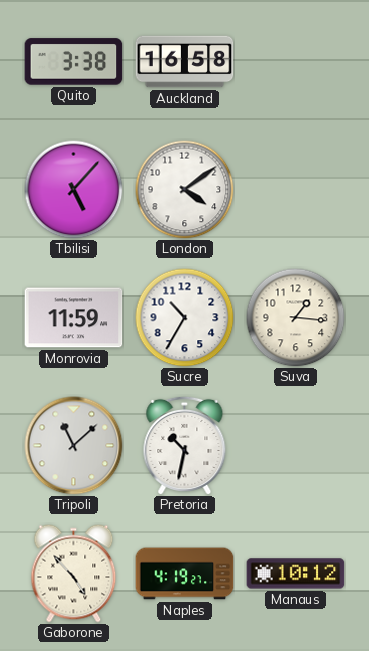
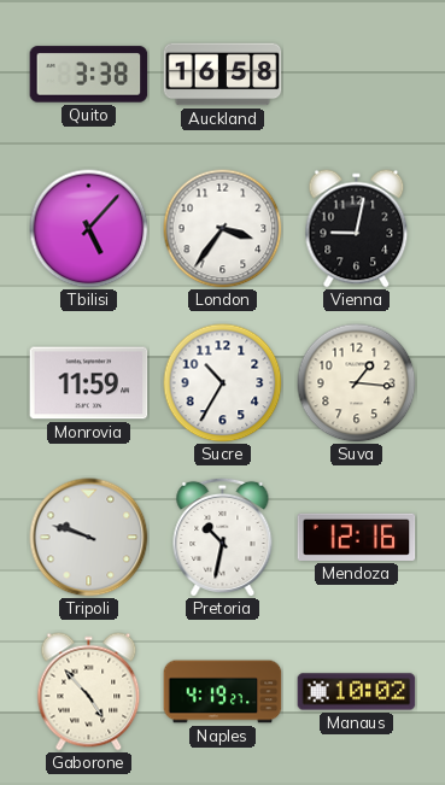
London: 4:09 -> 3:36 (223, 229)
Vienna: none -> 9:02 (357, 229)
Tripoli: 11:08 -> 9:48 (89, 538)
Mendoza: none -> 12:16 (357, 537)
Manaus: 10:12 -> 10:02 (357, 692)
